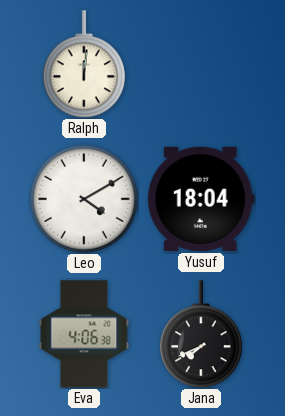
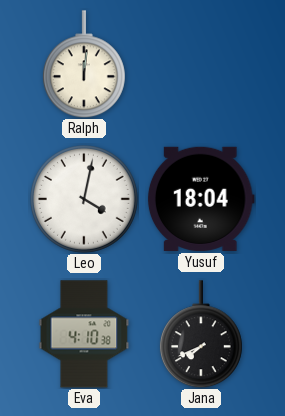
Leo: 4:10 -> 4:02 (84, 199)
Eva: 4:06 -> 4:10 (84, 334)
